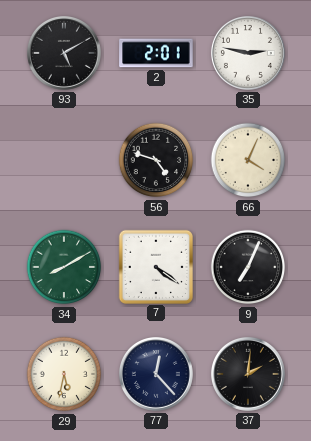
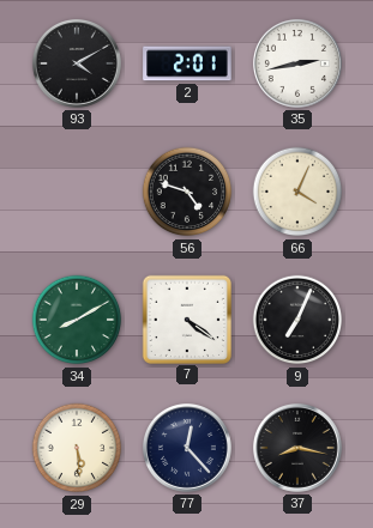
93: 5:10 -> 4:10 (77, 63)
35: 2:47 -> 2:43 (297, 63)
29: 5:32 -> 5:29 (77, 448)
37: 2:01 -> 8:17 (297, 448)
